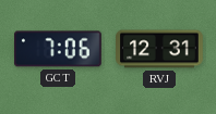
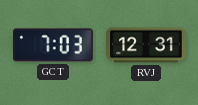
GCT: 7:06 -> 7:03 (54, 45)
